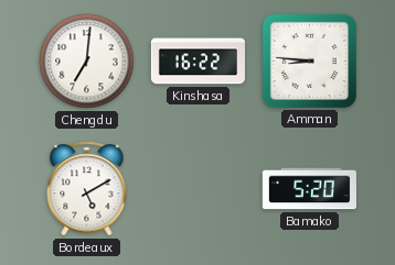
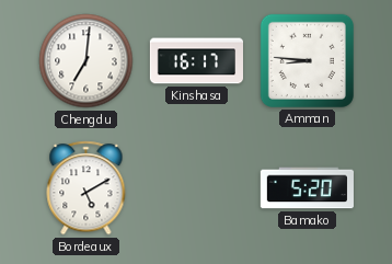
Kinshasa: 16:22 -> 16:17 (196, 61)
